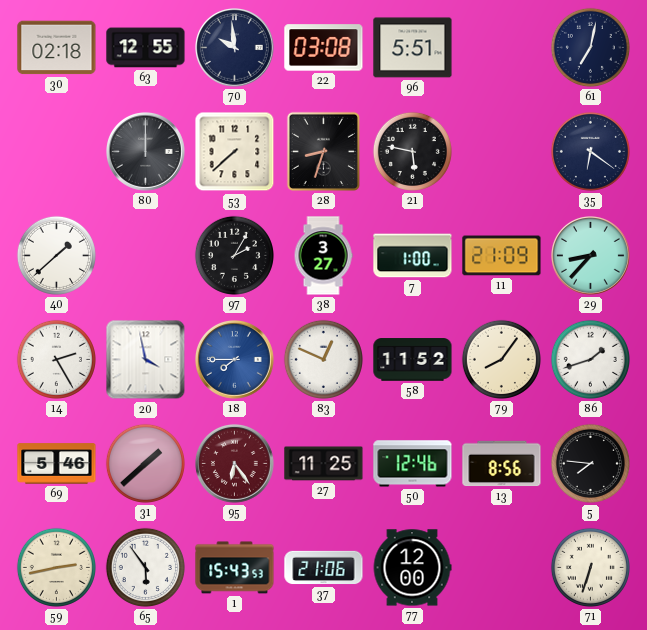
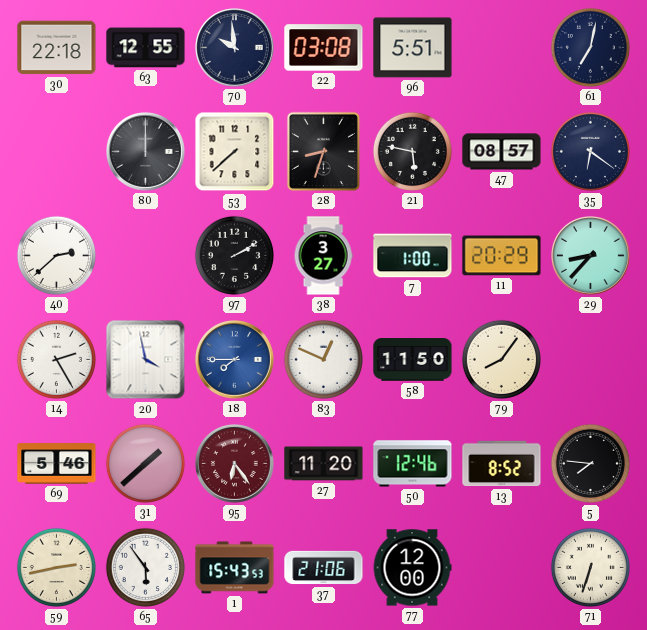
30: 02:18 -> 22:18 (57, 48)
47: none -> 08:57 (502, 152)
40: 1:38 -> 2:38 (56, 255)
97: 2:05 -> 2:10 (234, 255)
11: 21:09 -> 20:29 (502, 256)
58: 11:52 -> 11:50 (413, 360)
86: 1:42 -> none (590, 359)
27: 11:25 -> 11:20 (324, 464)
13: 8:56 -> 8:52 (502, 464)
